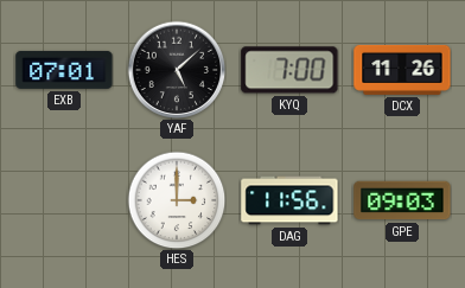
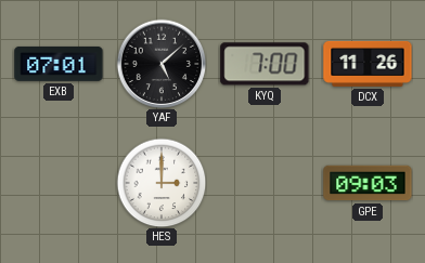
DAG: 11:56 -> none (289, 200)
